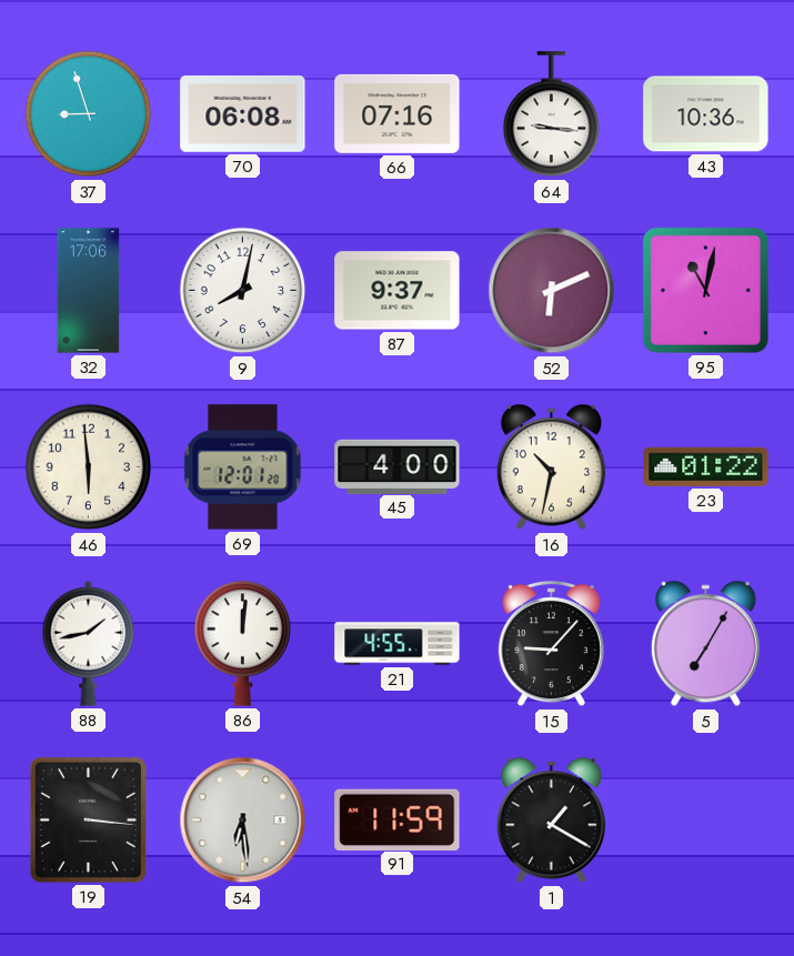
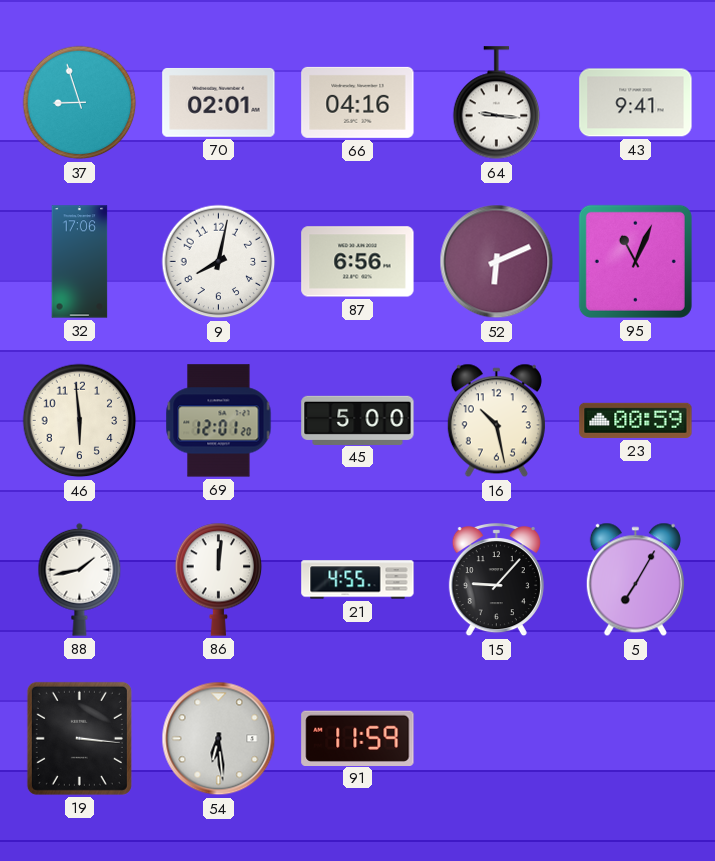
70: 06:08 -> 02:01 (219, 102)
66: 07:16 -> 04:16 (358, 102)
43: 10:36 -> 9:41 (636, 103)
87: 9:37 -> 6:56 (358, 262)
95: 11:02 -> 11:04 (635, 261)
45: 4:00 -> 5:00 (358, 420)
16: 10:32 -> 10:28 (496, 421)
23: 01:22 -> 00:59 (636, 420)
1: 1:20 -> none (551, 821)
